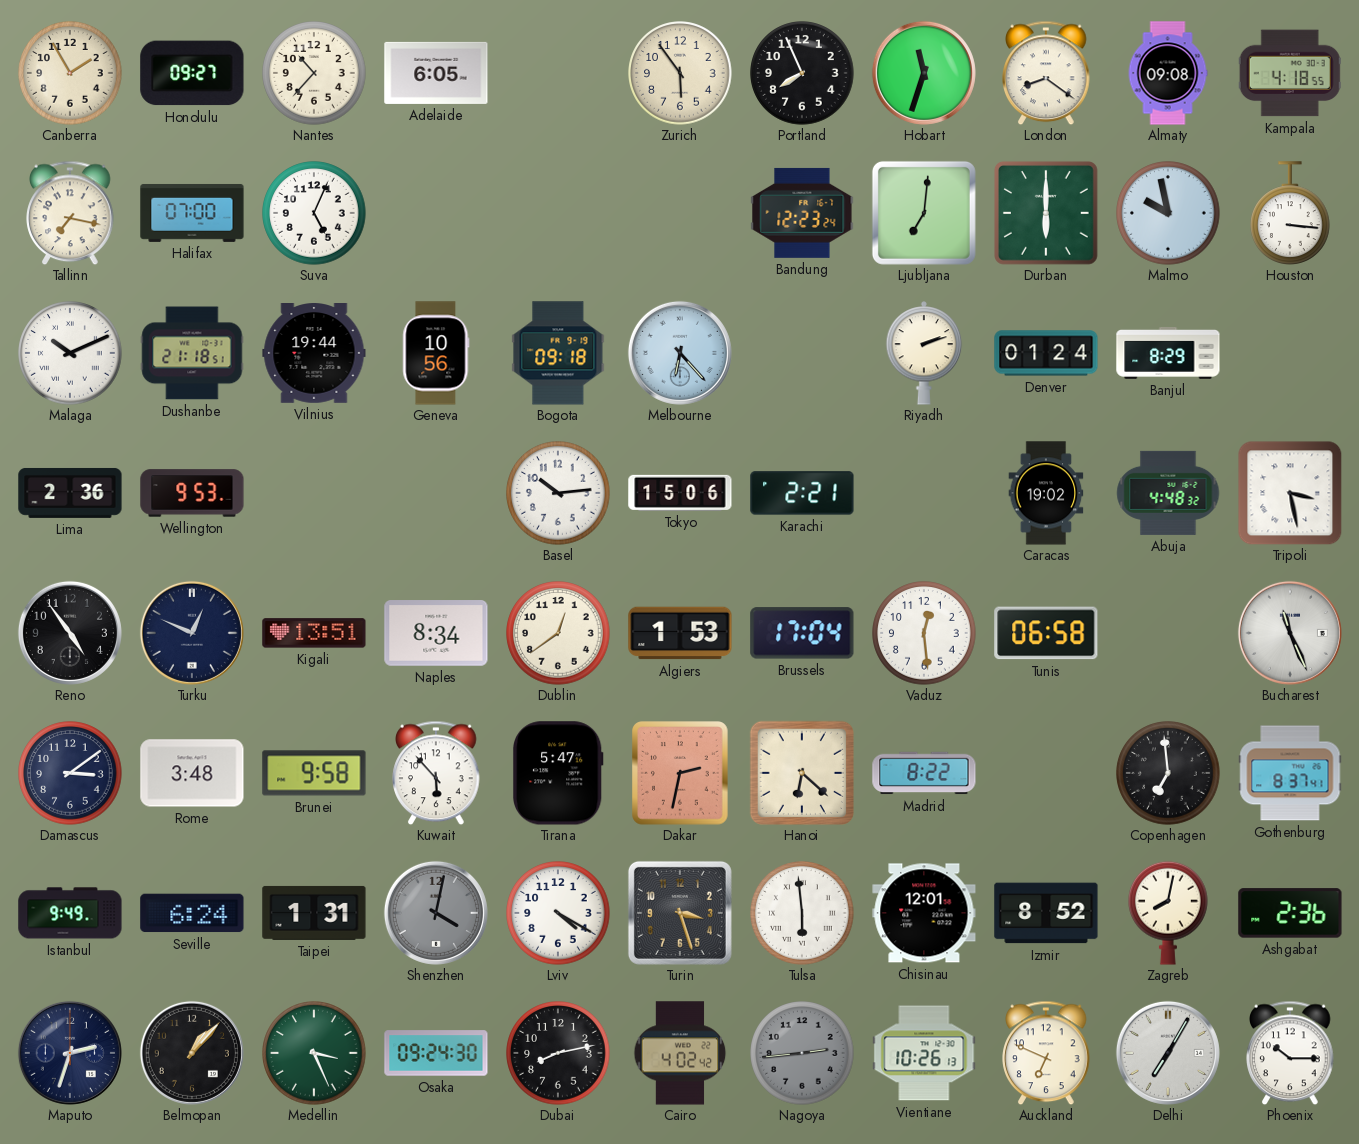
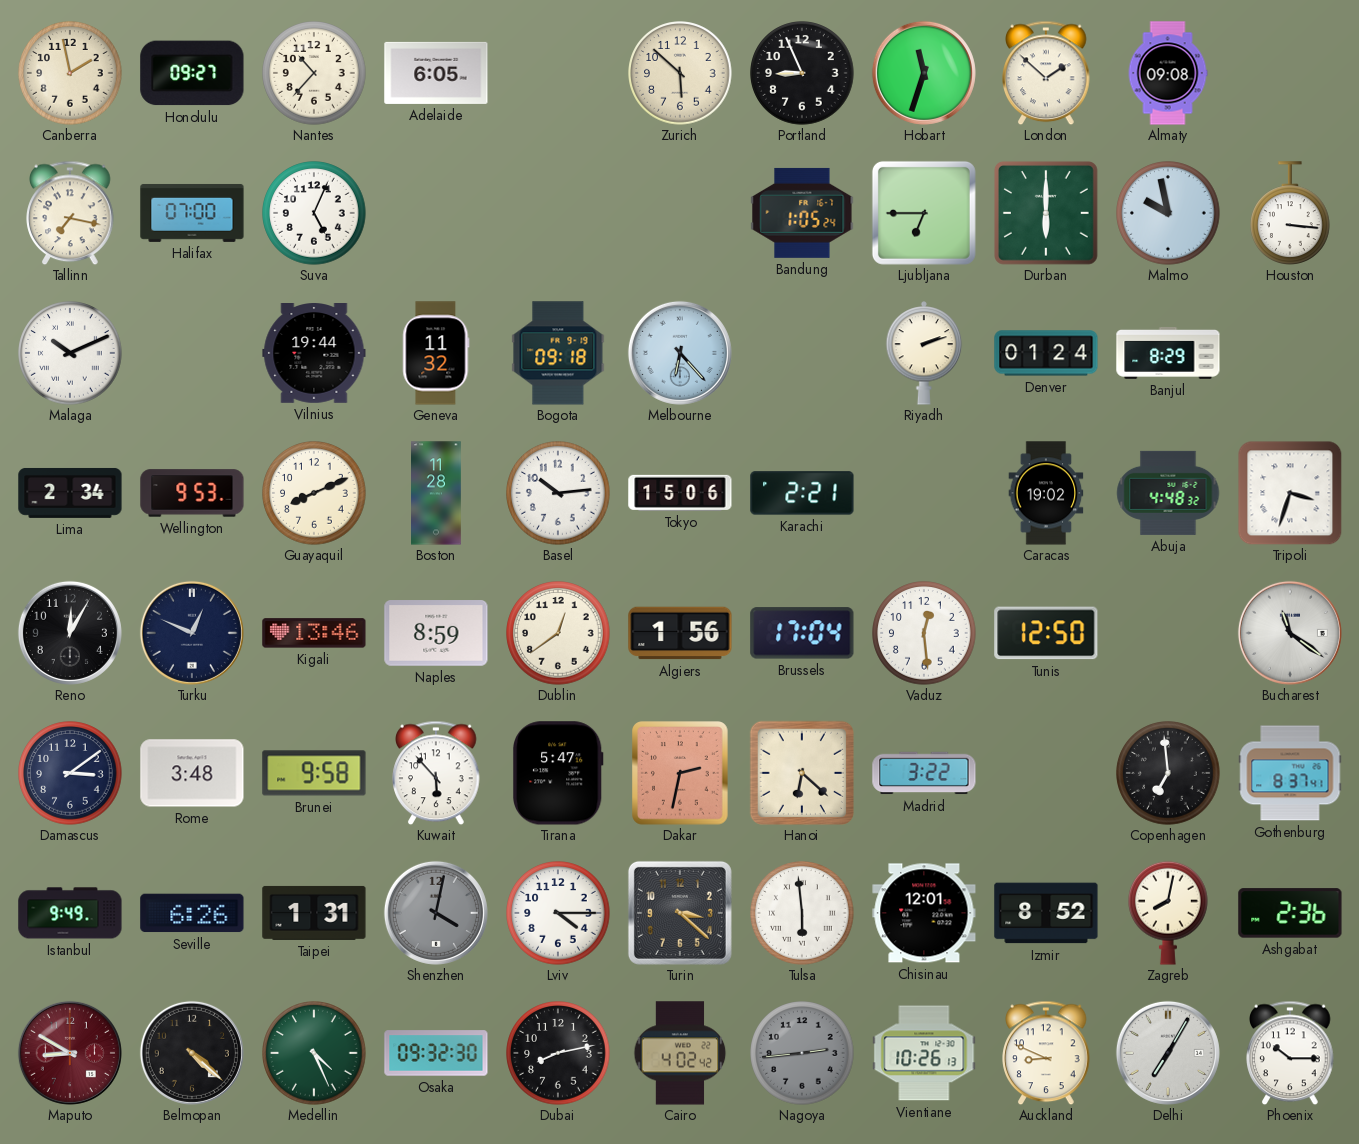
Canberra: 1:55 -> 1:58 (70, 73)
Zurich: 5:54 -> 5:52 (680, 73)
Portland: 7:56 -> 8:56 (802, 73)
London: 8:21 -> 1:52 (1046, 73)
Kampala: 4:18 -> none (1290, 73)
Bandung: 12:23 -> 1:05 (802, 213)
Ljubljana: 7:01 -> 6:45 (924, 213)
Dushanbe: 21:18 -> none (192, 353)
Geneva: 10:56 -> 11:32 (436, 353)
Lima: 2:36 -> 2:34 (70, 493)
Guayaquil: none -> 8:11 (314, 493)
Boston: none -> 11:28 (437, 493)
Tripoli: 3:28 -> 3:33 (1290, 493)
Reno: 4:54 -> 12:05 (70, 633)
Kigali: 13:51 -> 13:46 (314, 633)
Naples: 8:34 -> 8:59 (436, 633)
Algiers: 1:53 -> 1:56 (680, 633)
Tunis: 06:58 -> 12:50 (1046, 633)
Bucharest: 11:26 -> 11:21 (1290, 633)
Madrid: 8:22 -> 3:22 (924, 773)
Seville: 6:24 -> 6:26 (192, 913)
Lviv: 4:20 -> 4:15 (558, 913)
Turin: 3:27 -> 3:22 (680, 913)
Maputo: 2:33 -> 8:50 (70, 1053)
Maputo dial: navy -> burgundy (70, 1053)
Belmopan: 1:07 -> 4:22 (192, 1053)
Medellin: 3:26 -> 4:26 (314, 1053)
Osaka: 09:24 -> 09:32 (436, 1053)
Auckland: 6:49 -> 8:49 (1046, 1053)
